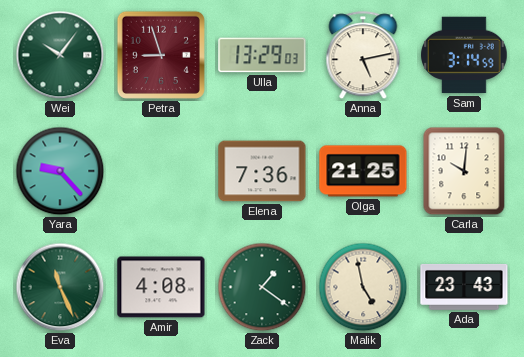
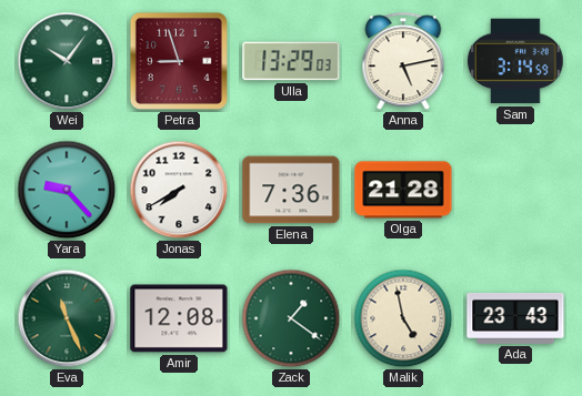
Jonas: none -> 7:40 (179, 190)
Olga: 21:25 -> 21:28 (403, 190)
Carla: 10:01 -> none (464, 171)
Amir: 4:08 -> 12:08 (179, 318)
